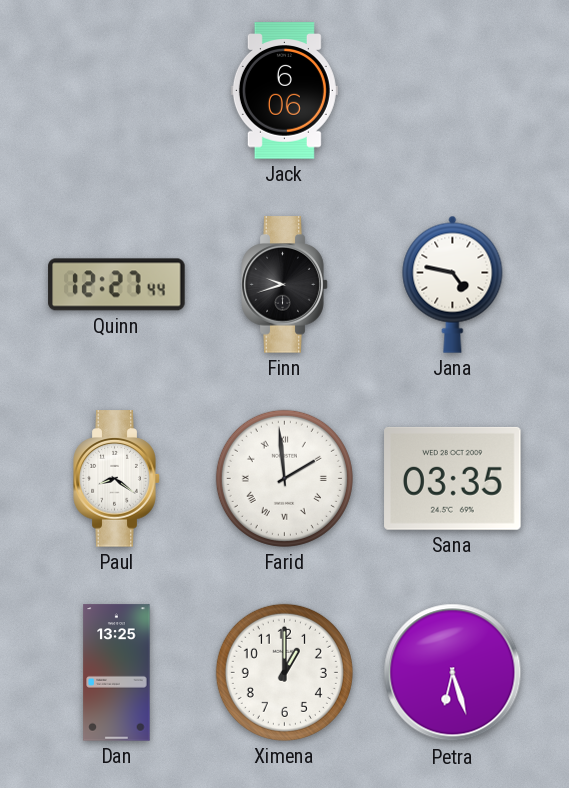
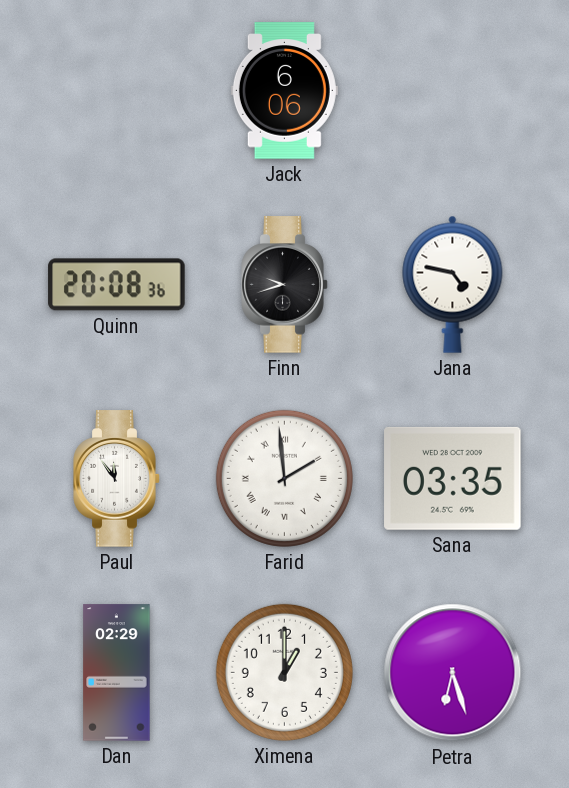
Quinn: 12:27 -> 20:08 (117, 285)
Paul: 8:21 -> 11:54 (117, 479)
Dan: 13:25 -> 02:29 (117, 673)
